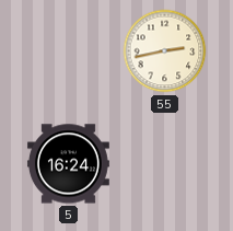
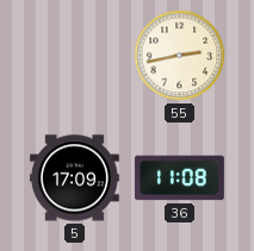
5: 16:24 -> 17:09 (74, 178)
36: none -> 11:08 (179, 178)
